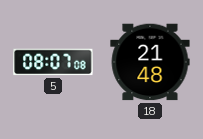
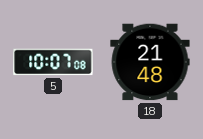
5: 08:07 -> 10:07 (53, 62)
